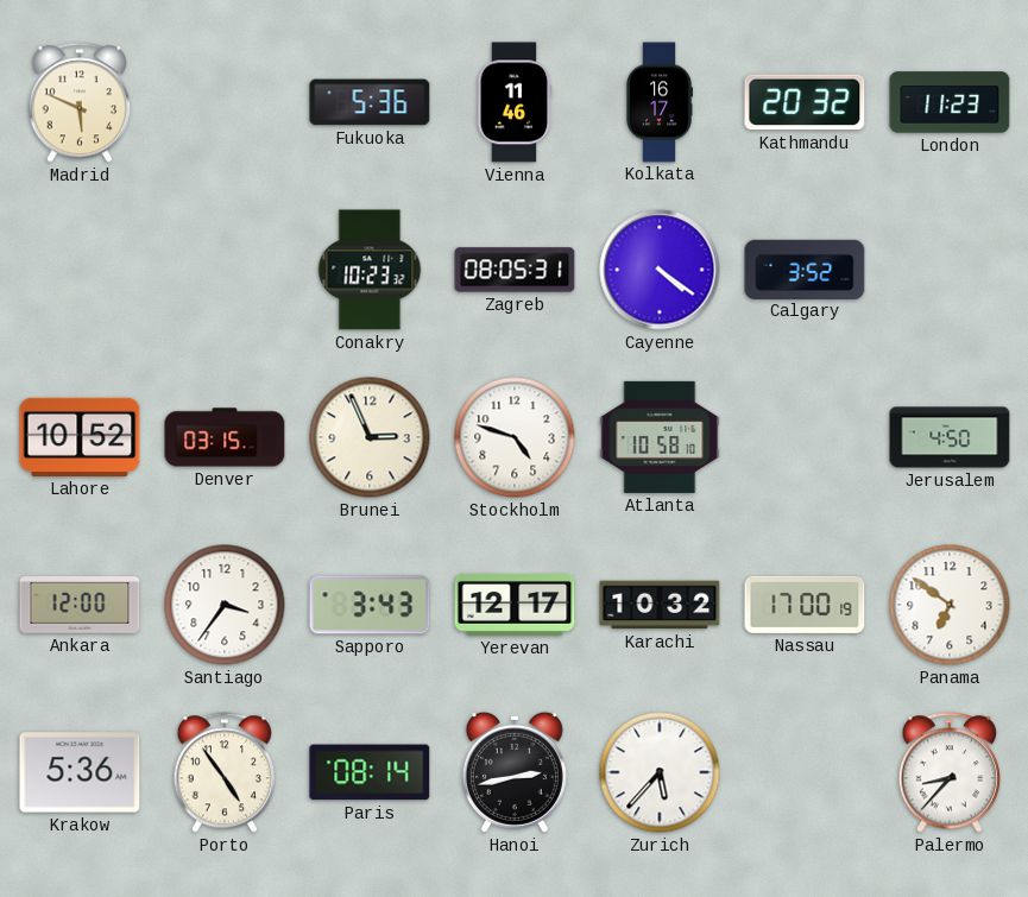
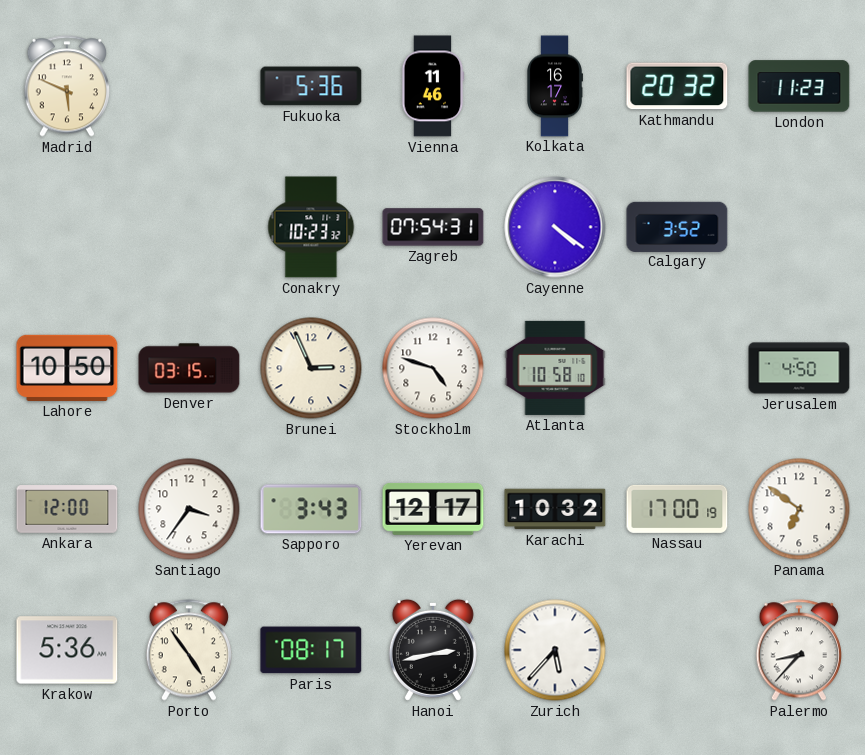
Zagreb: 08:05 -> 07:54 (433, 227)
Lahore: 10:52 -> 10:50 (67, 368)
Paris: 08:14 -> 08:17 (311, 650)
